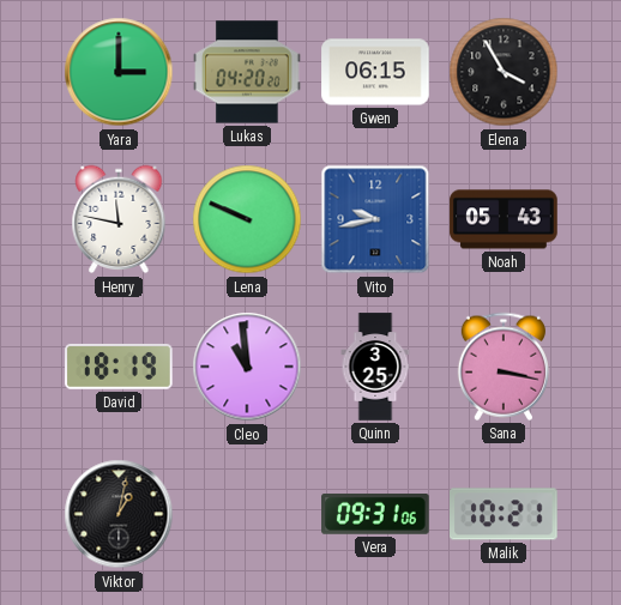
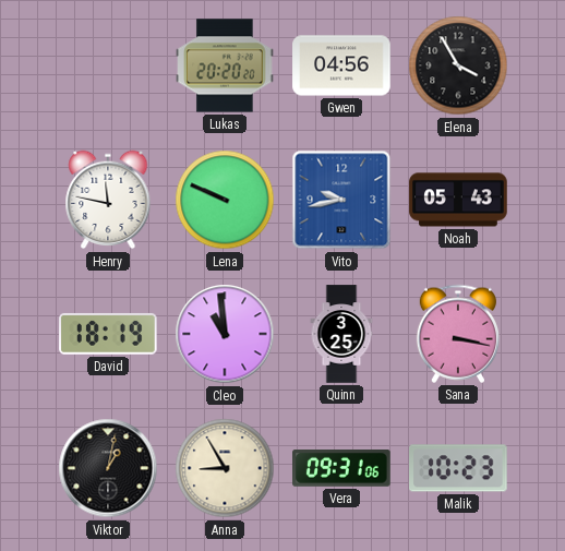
Yara: 3:00 -> none (119, 72)
Lukas: 04:20 -> 20:20 (225, 65)
Gwen: 06:15 -> 04:56 (341, 65)
Anna: none -> 8:55 (225, 468)
Malik: 10:21 -> 10:23 (459, 468)
